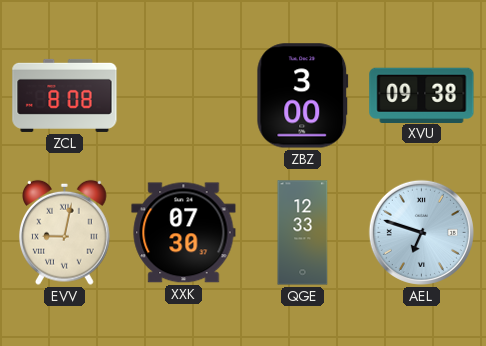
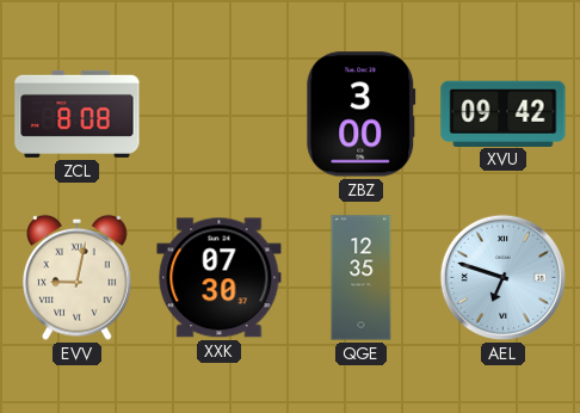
XVU: 09:38 -> 09:42 (504, 113)
QGE: 12:33 -> 12:35 (362, 278)
